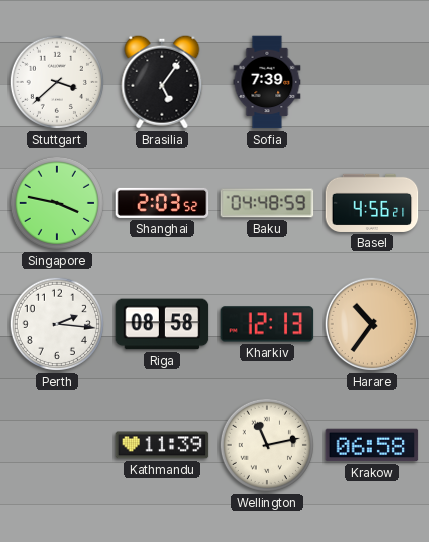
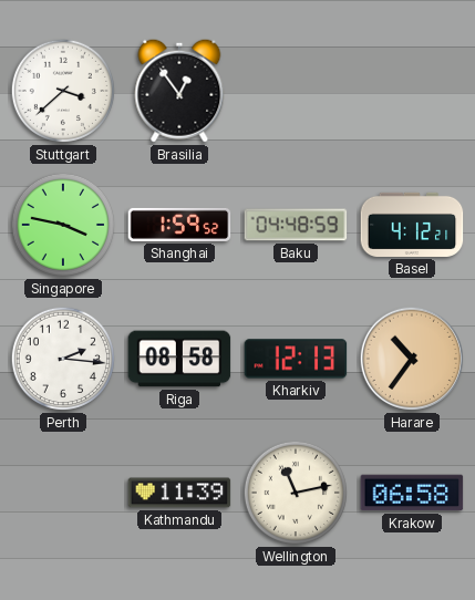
Brasilia: 5:06 -> 12:54 (179, 91)
Sofia: 7:39 -> none (267, 82)
Shanghai: 2:03 -> 1:59 (179, 225)
Basel: 4:56 -> 4:12 (412, 225)
